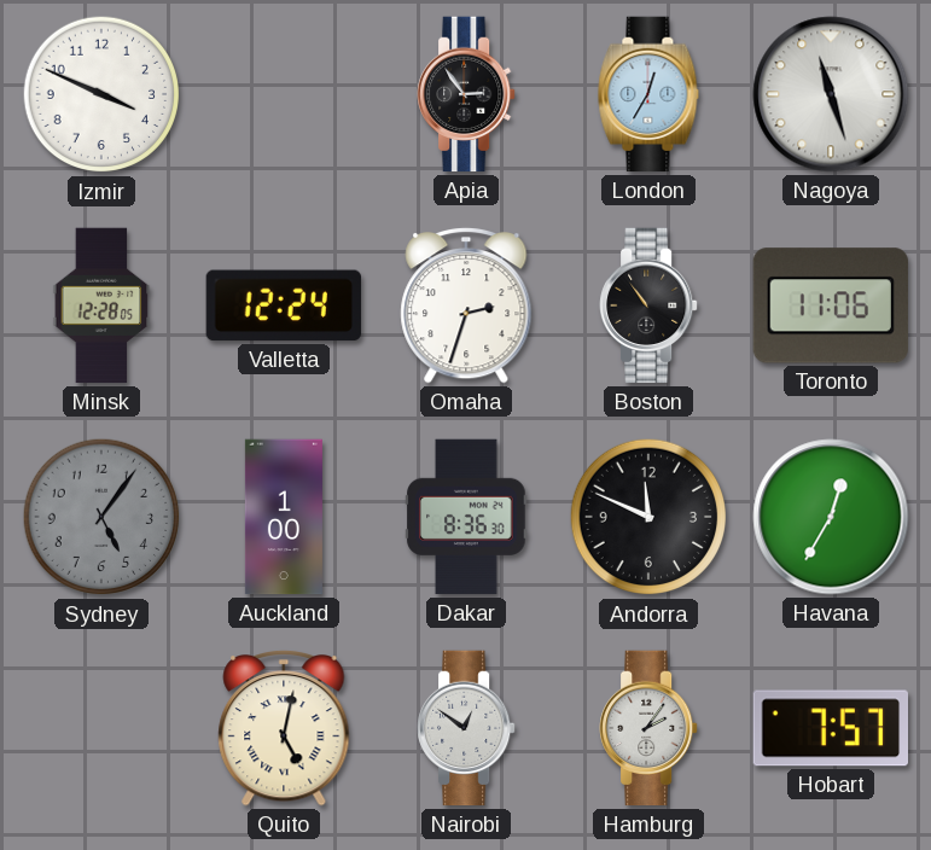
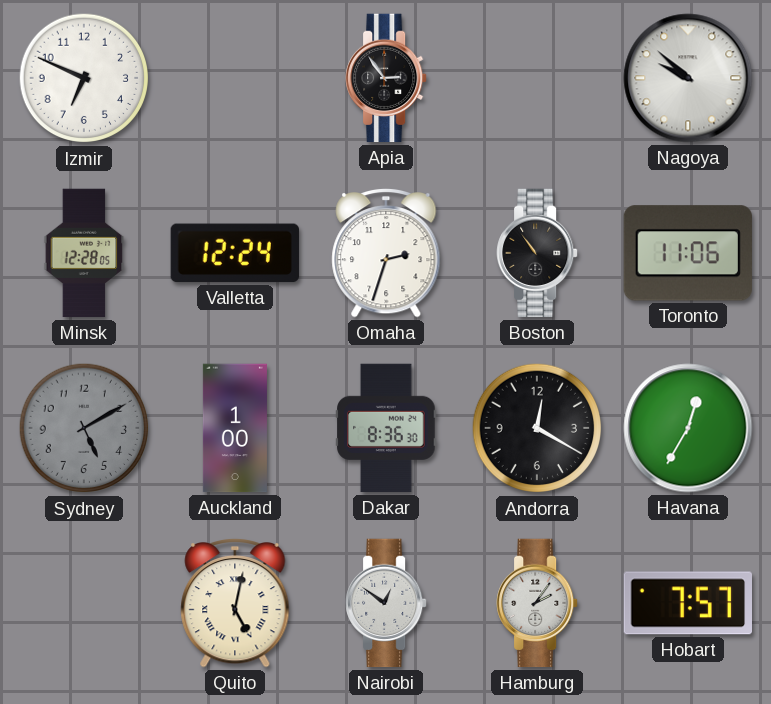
Izmir: 3:49 -> 6:49 (84, 78)
London: 12:35 -> none (648, 94)
Nagoya: 11:27 -> 9:52 (688, 78)
Sydney: 5:06 -> 5:10 (84, 428)
Andorra: 11:49 -> 12:20 (537, 428)
